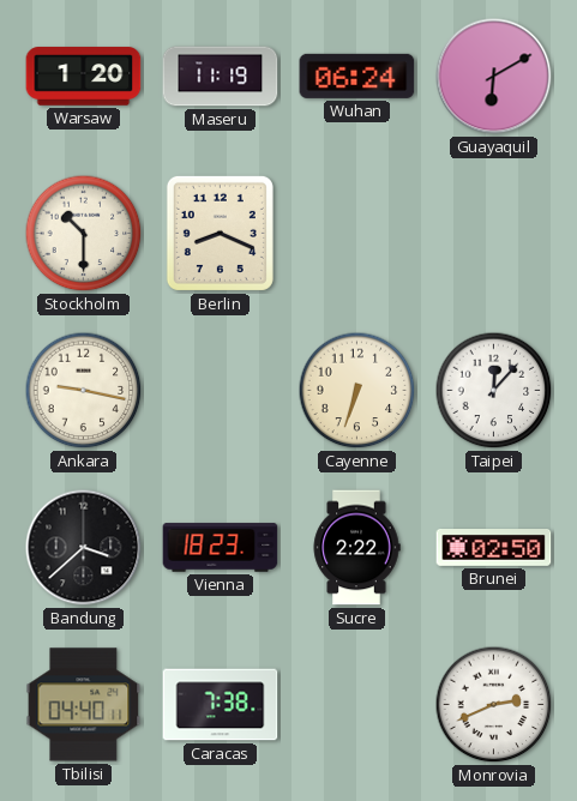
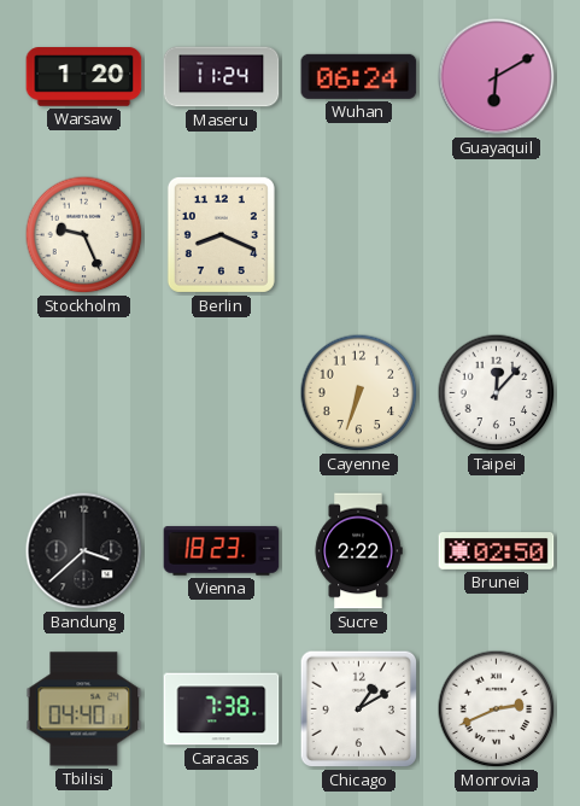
Maseru: 11:19 -> 11:24 (222, 77)
Stockholm: 10:30 -> 9:26 (84, 235)
Ankara: 9:17 -> none (84, 391)
Chicago: none -> 1:10 (359, 709)
